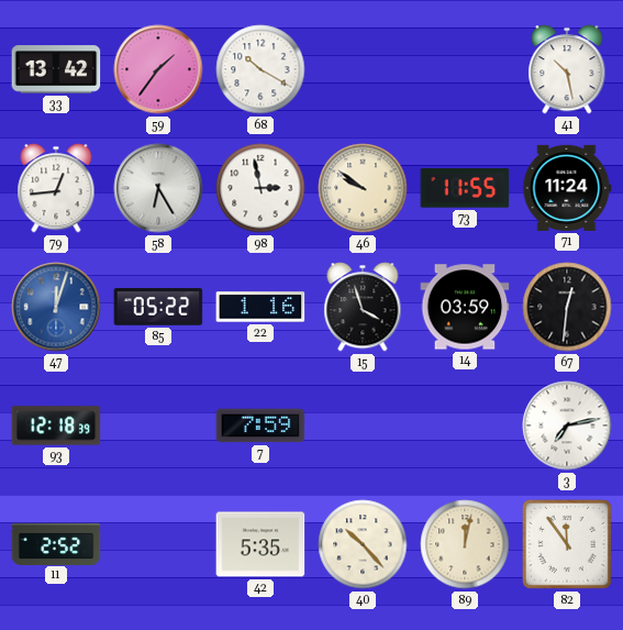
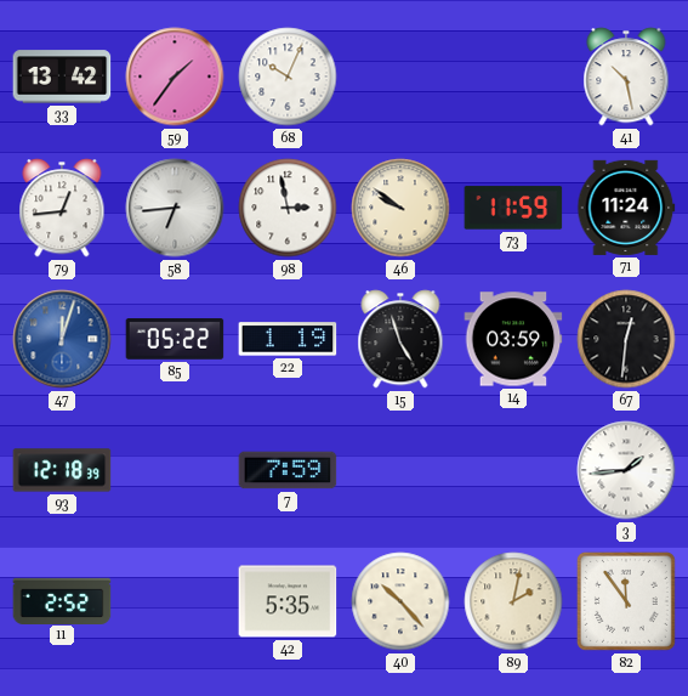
68: 10:20 -> 10:04 (288, 77)
58: 6:25 -> 6:44 (175, 208)
73: 11:55 -> 11:59 (513, 208)
22: 1:16 -> 1:19 (288, 339)
15: 3:57 -> 4:57 (400, 339)
3: 7:13 -> 1:44 (626, 470)
89: 12:02 -> 2:02 (513, 601)
